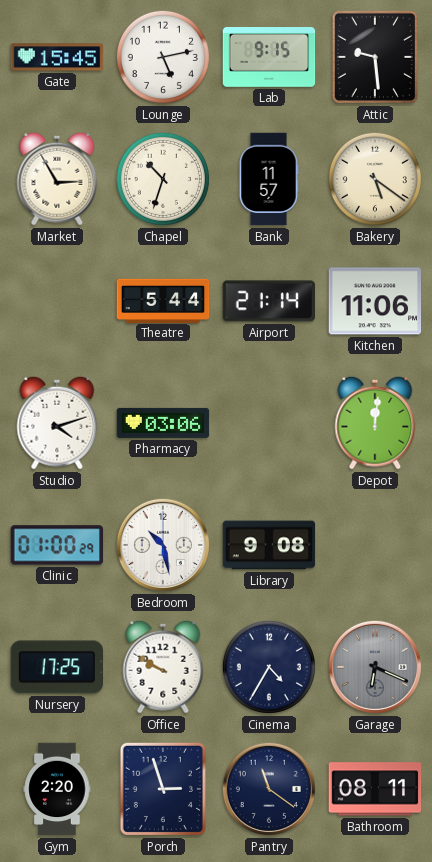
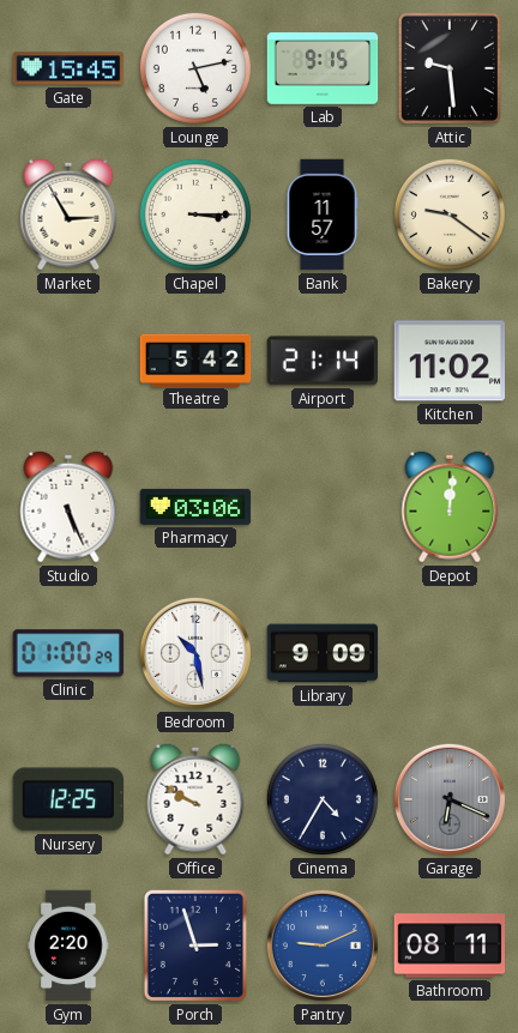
Chapel: 10:33 -> 3:15 (195, 215)
Bakery: 5:21 -> 9:21 (450, 215)
Theatre: 5:44 -> 5:42 (195, 360)
Kitchen: 11:06 -> 11:02 (450, 361)
Studio: 4:12 -> 5:26 (68, 507)
Library: 9:08 -> 9:09 (323, 653)
Nursery: 17:25 -> 12:25 (67, 799)
Pantry: 11:21 -> 9:11 (323, 946)
Pantry dial: navy -> blue (323, 946)
